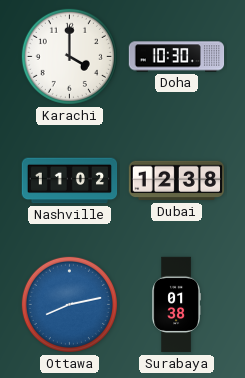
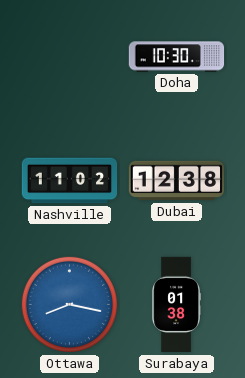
Karachi: 4:00 -> none (69, 56)
Ottawa: 8:13 -> 8:17 (69, 304)
